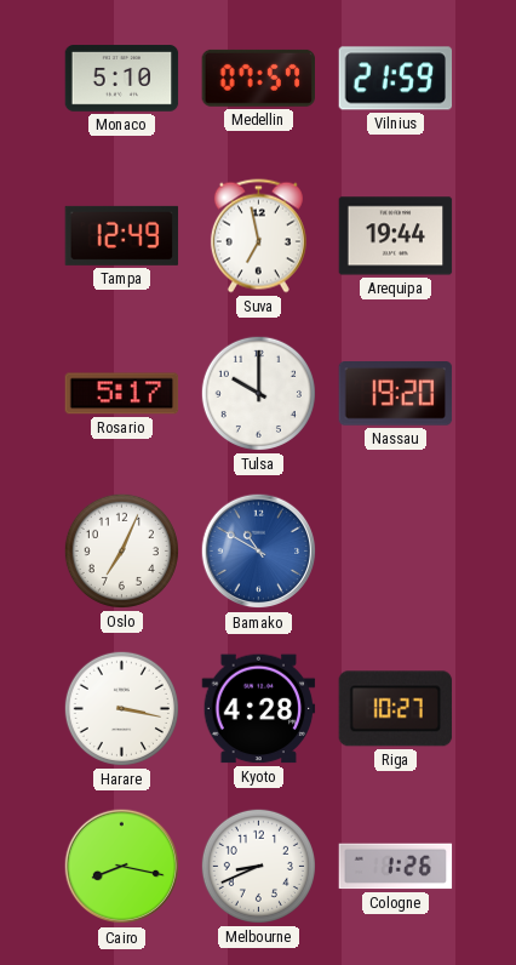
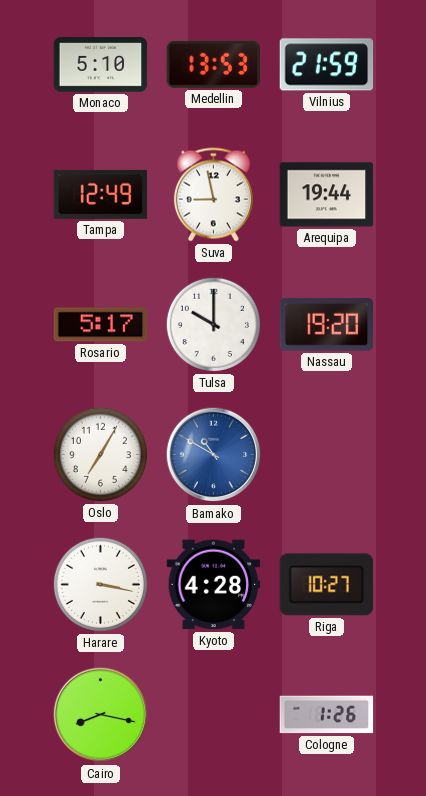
Medellin: 07:57 -> 13:53 (213, 64)
Suva: 6:58 -> 8:58 (213, 195)
Oslo: 7:04 -> 7:05 (100, 454)
Melbourne: 8:41 -> none (258, 866)
